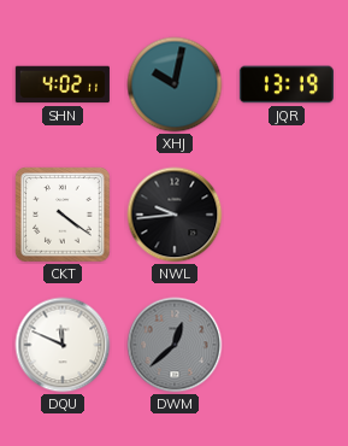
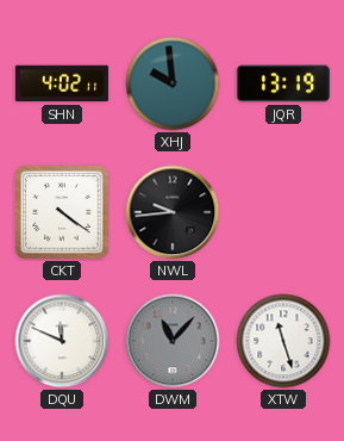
XHJ: 10:02 -> 9:59 (173, 83)
DWM: 12:38 -> 11:07 (173, 341)
XTW: none -> 11:27 (283, 341)
